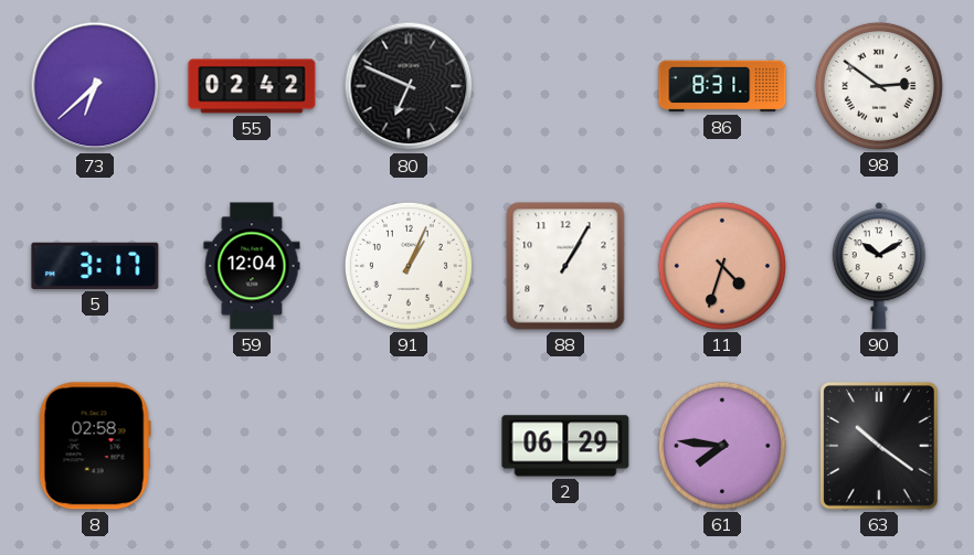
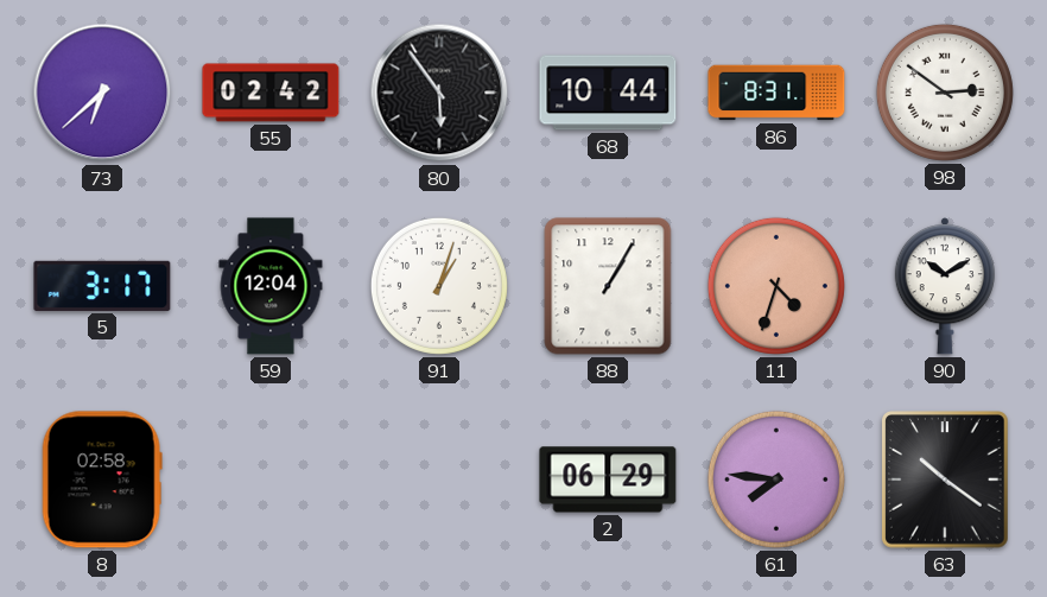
80: 6:49 -> 5:54 (439, 93)
68: none -> 10:44 (608, 93)
91: 1:04 -> 1:03 (439, 286)
